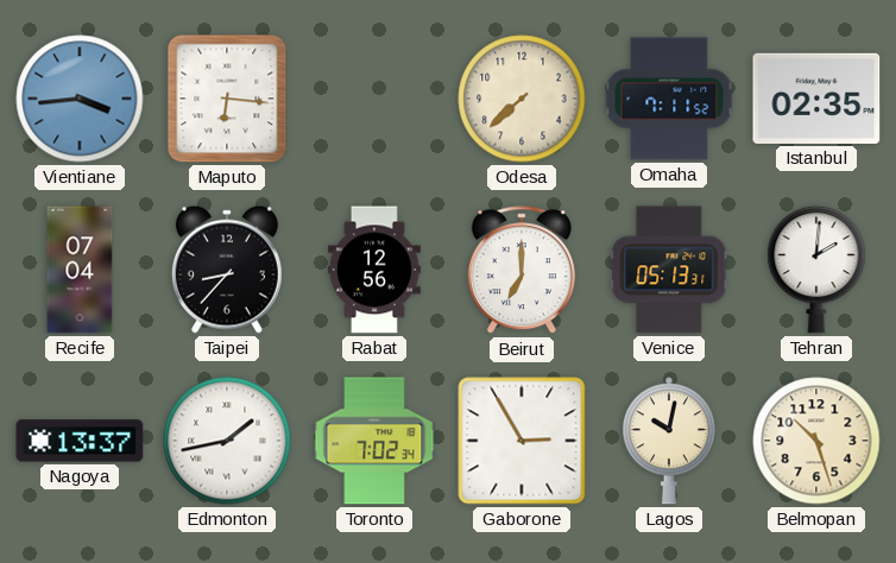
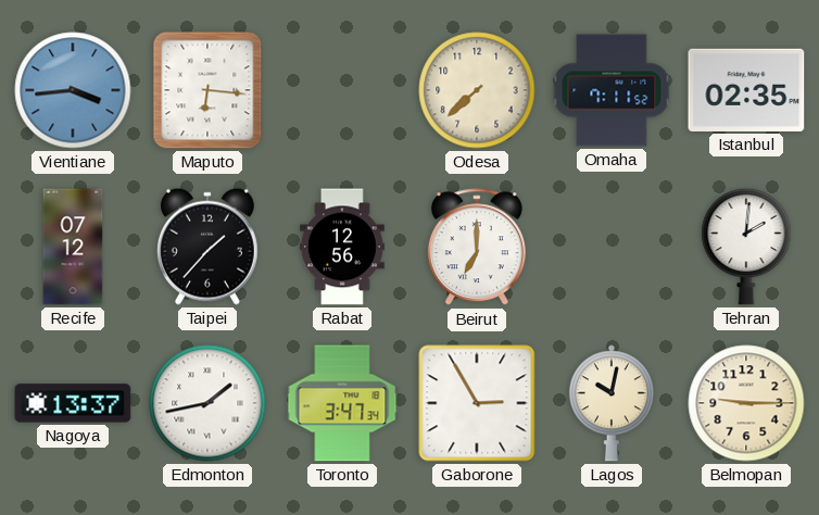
Recife: 07:04 -> 07:12 (73, 247)
Taipei: 8:37 -> 1:37 (207, 247)
Venice: 05:13 -> none (669, 270)
Toronto: 7:02 -> 3:47 (342, 403)
Belmopan: 10:27 -> 9:15 (746, 403)
